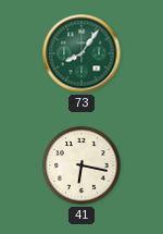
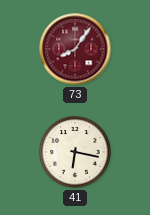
73 dial: green -> burgundy (75, 49)
